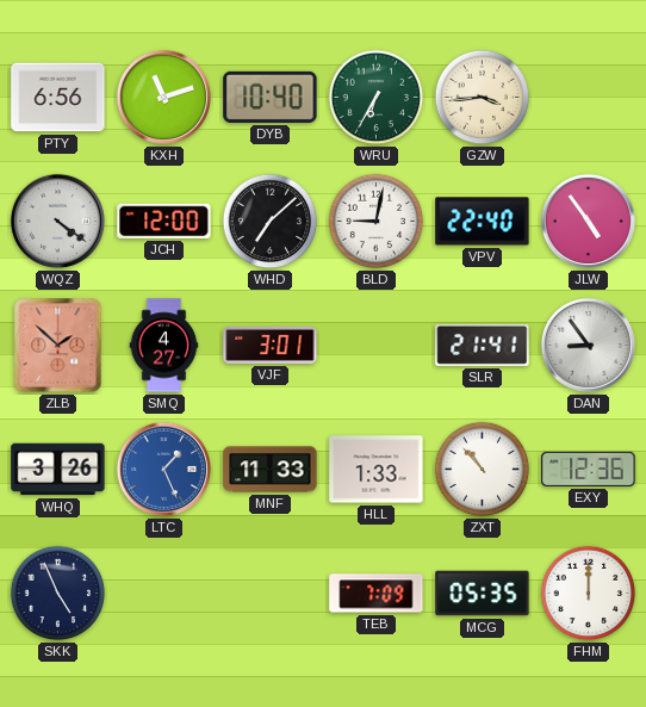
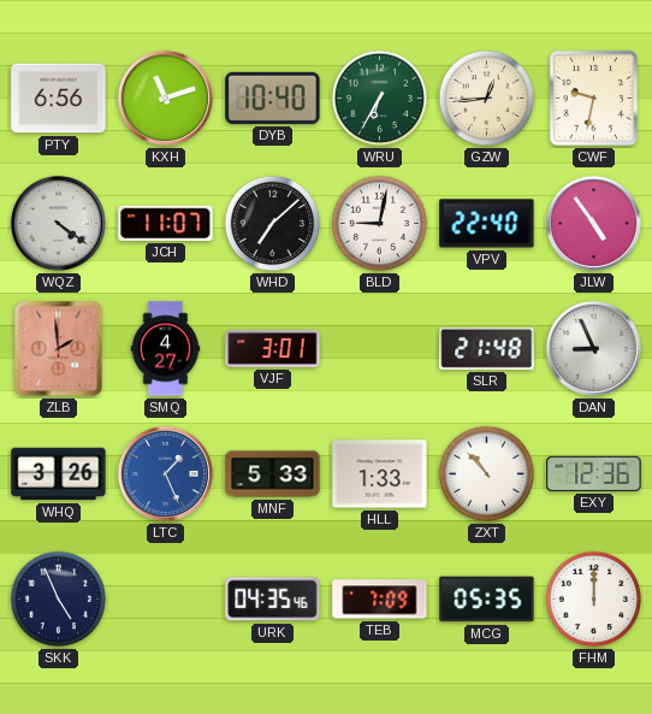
GZW: 3:44 -> 12:44 (487, 99)
CWF: none -> 9:32 (593, 98)
JCH: 12:00 -> 11:07 (166, 223)
ZLB: 1:52 -> 1:59 (59, 349)
SLR: 21:41 -> 21:48 (487, 348)
DAN: 8:54 -> 8:56 (593, 348)
MNF: 11:33 -> 5:33 (273, 474)
URK: none -> 04:35 (273, 600)
